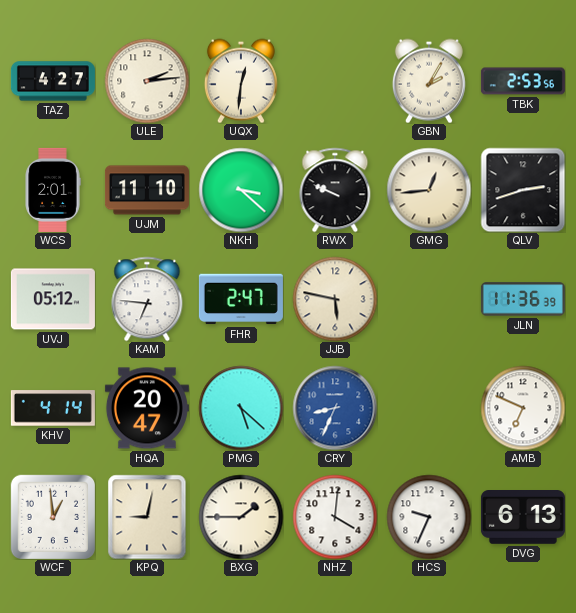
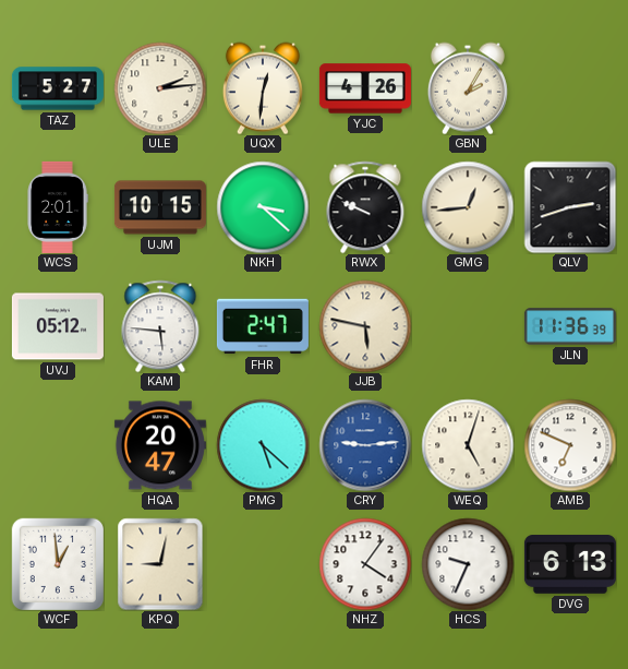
TAZ: 4:27 -> 5:27 (58, 88)
YJC: none -> 4:26 (365, 88)
TBK: 2:53 -> none (523, 81)
UJM: 11:10 -> 10:15 (160, 207)
KAM: 6:46 -> 5:46 (160, 326)
KHV: 4:14 -> none (53, 408)
CRY: 8:34 -> 9:14 (365, 445)
WEQ: none -> 5:03 (468, 445)
BXG: 1:45 -> none (241, 517)
NHZ: 4:01 -> 4:06 (365, 564)
